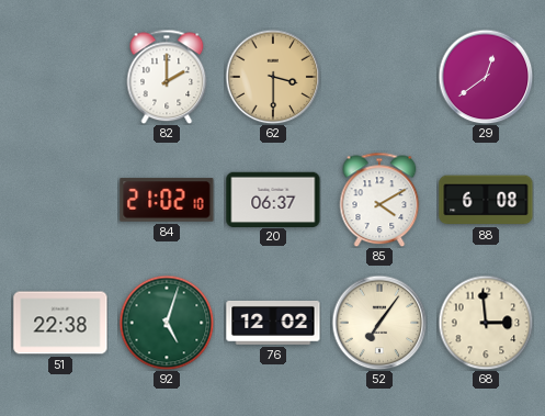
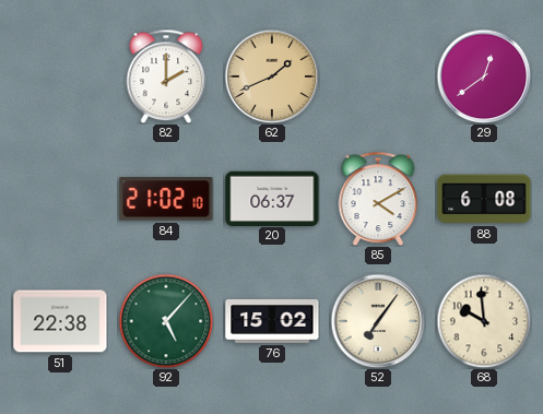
62: 3:30 -> 1:41 (272, 76)
92: 5:03 -> 5:07 (166, 321)
76: 12:02 -> 15:02 (272, 321)
68: 2:59 -> 9:59 (484, 321)
